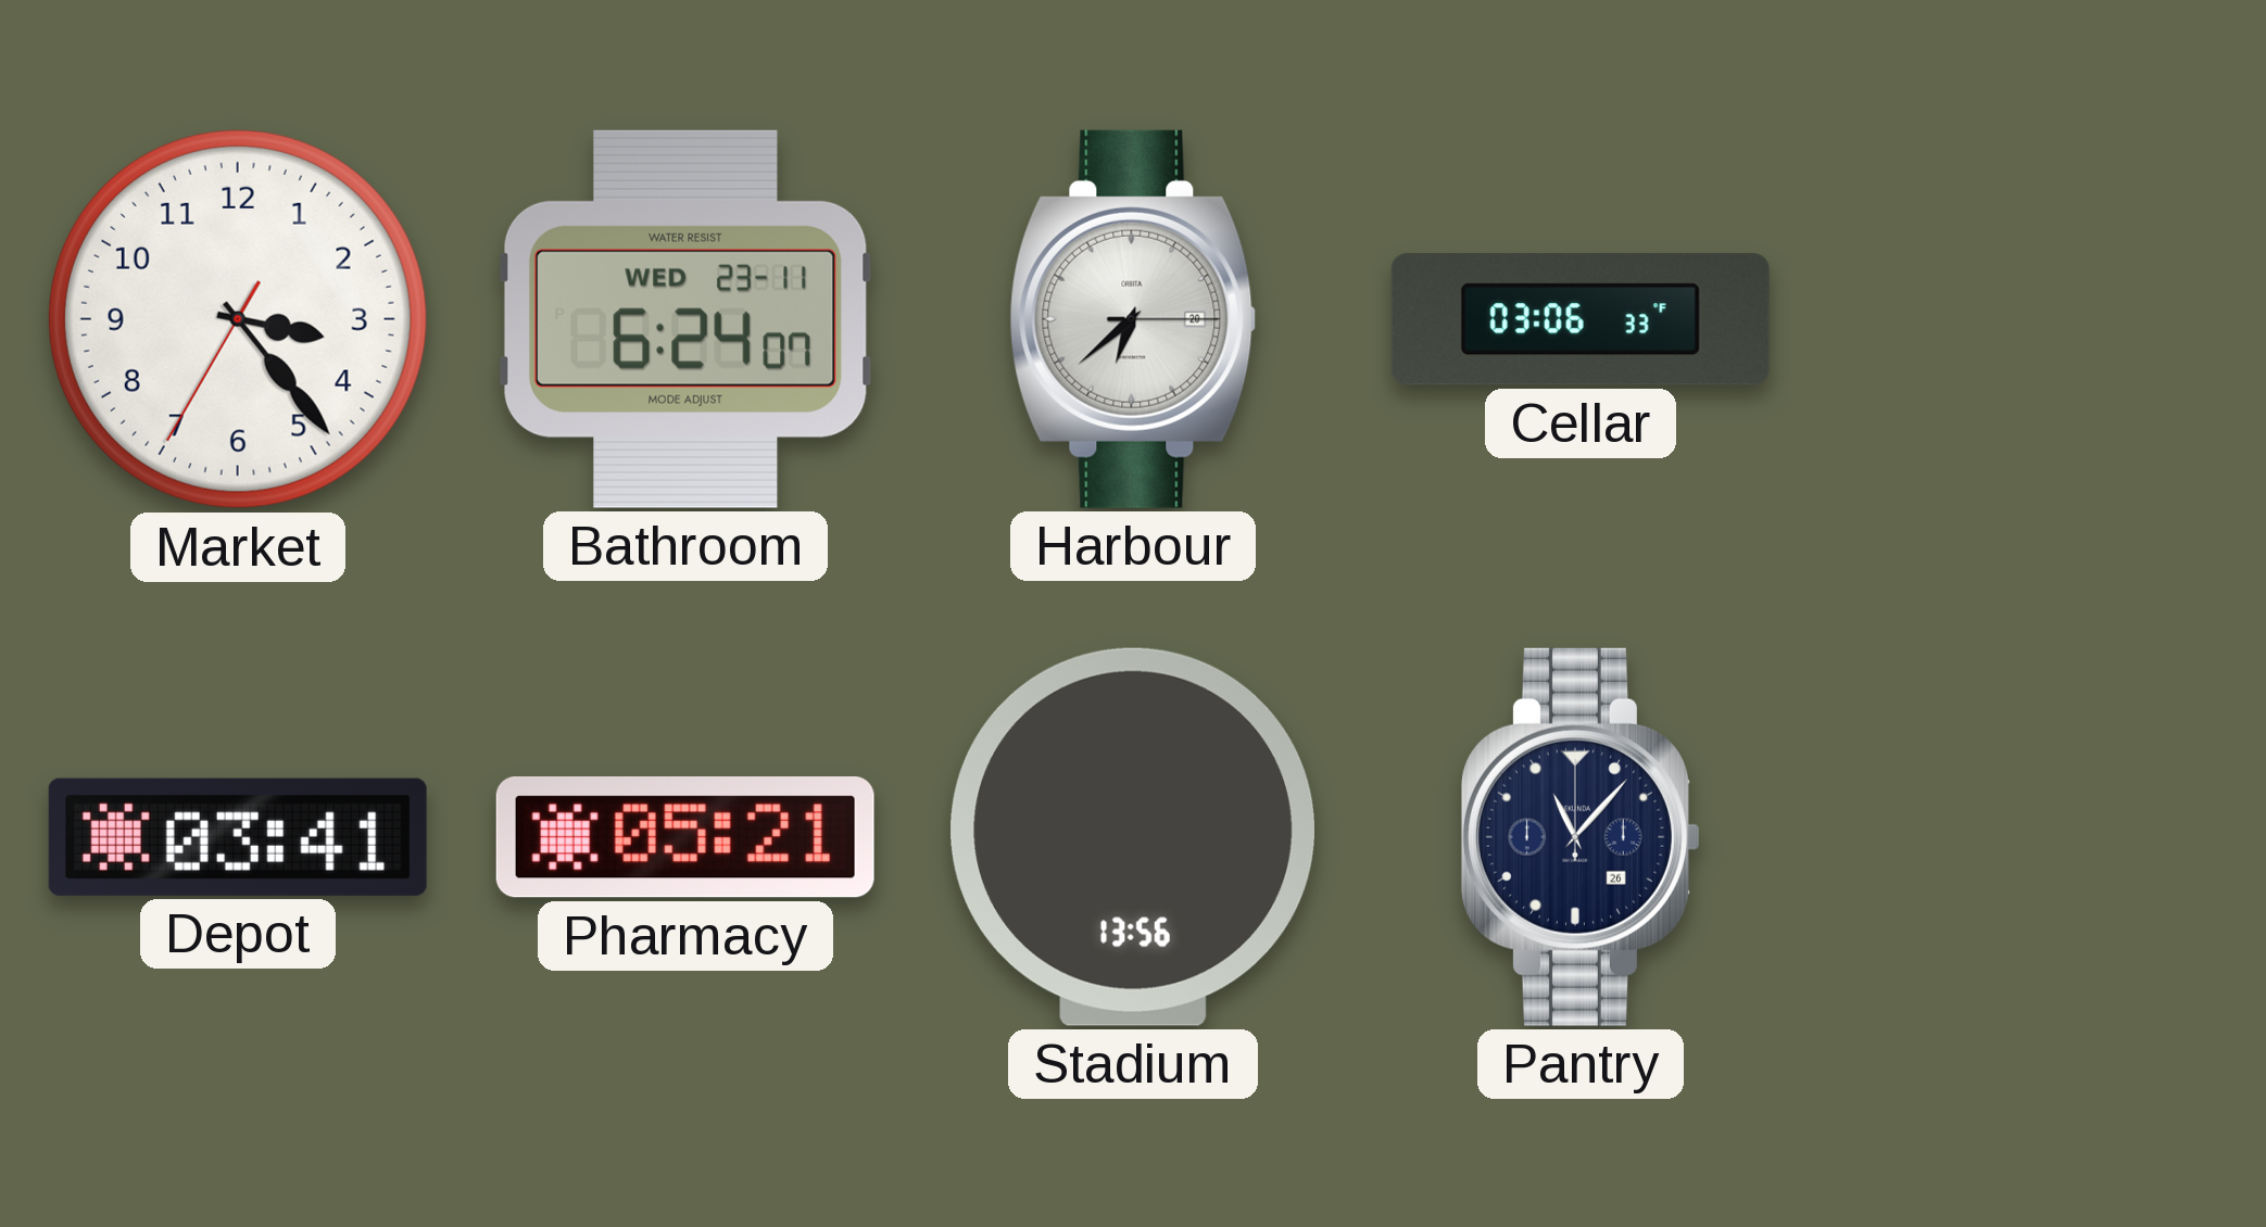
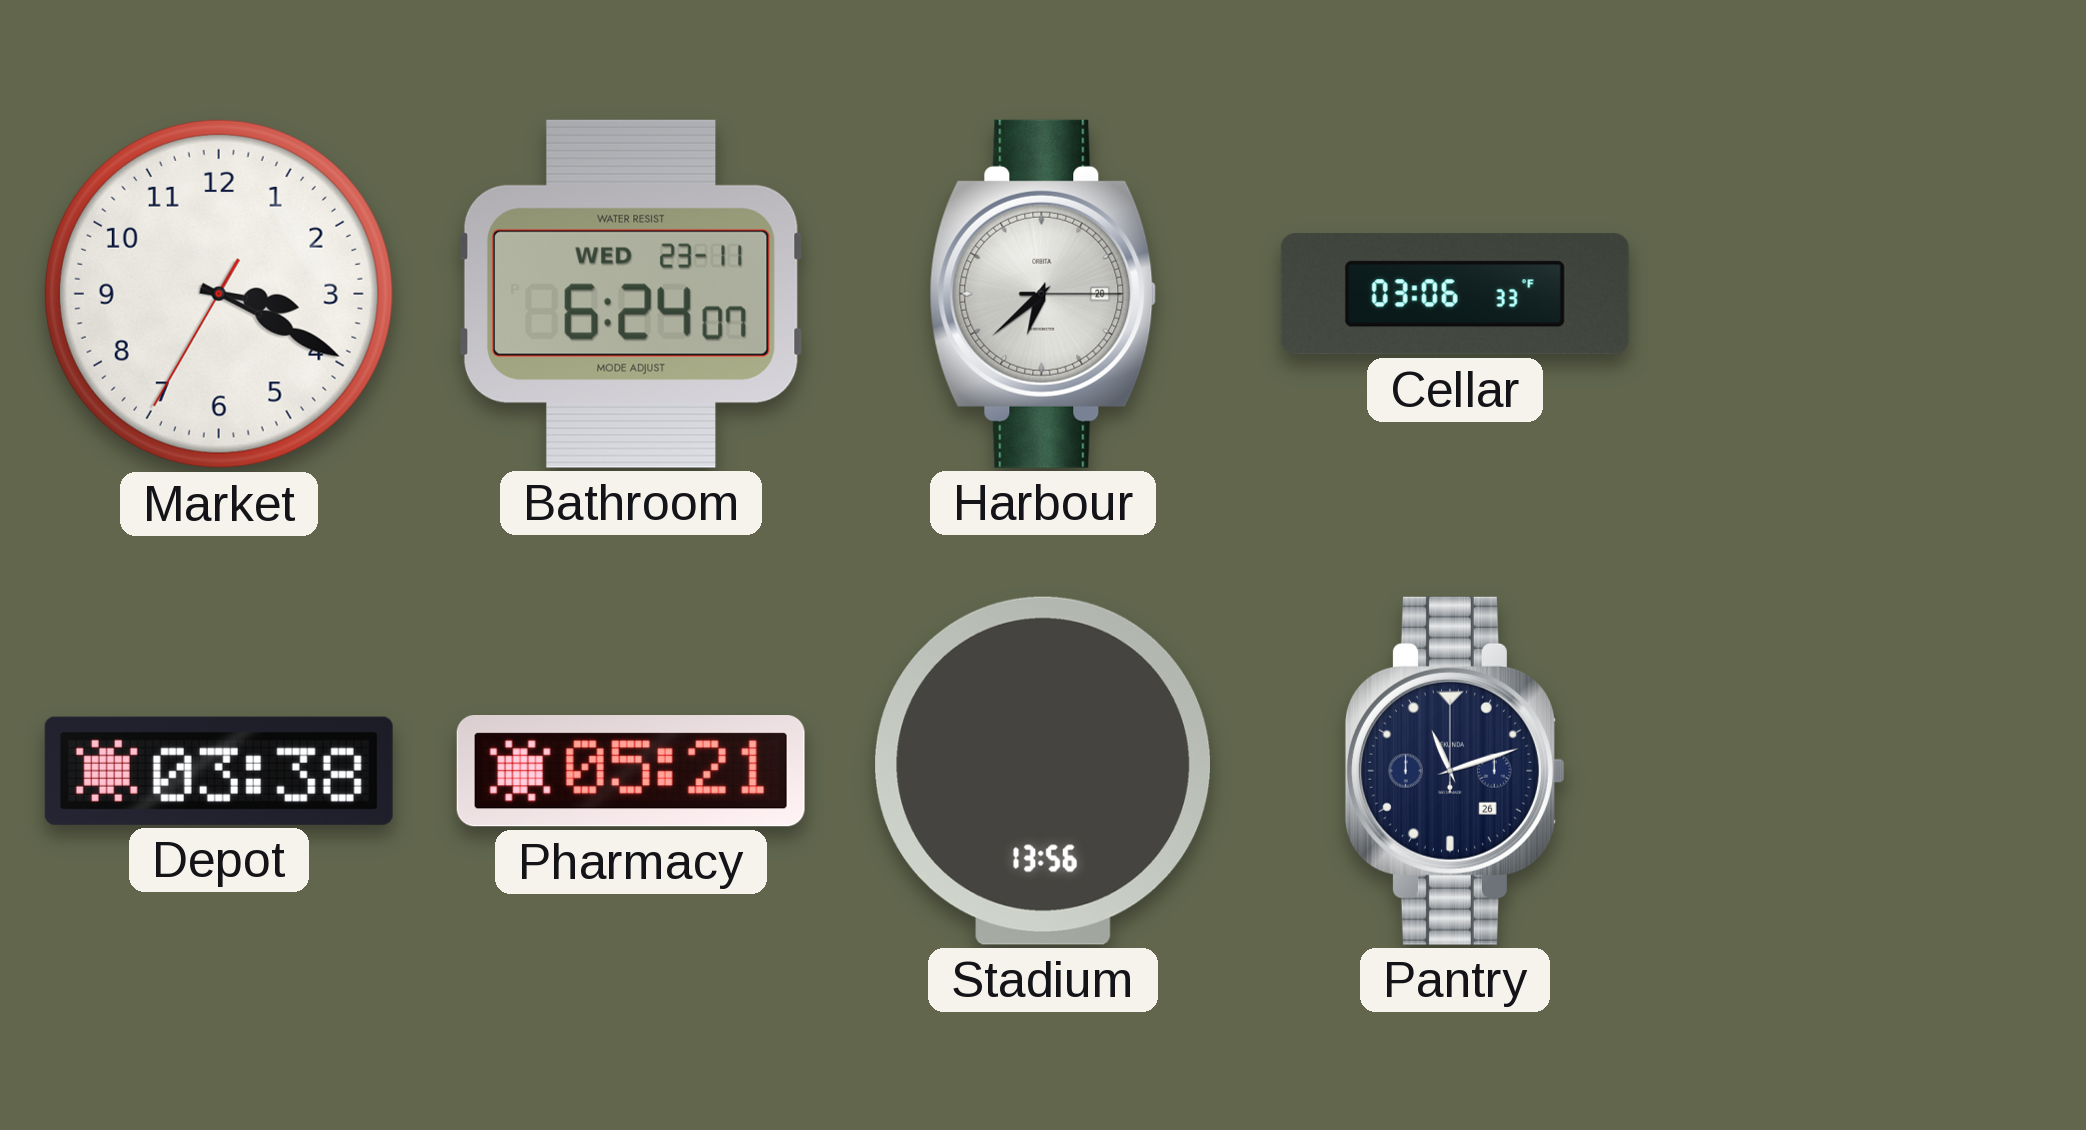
Market: 3:23 -> 3:19 (219, 294)
Depot: 03:41 -> 03:38 (219, 771)
Pantry: 11:07 -> 11:12 (1455, 771)
